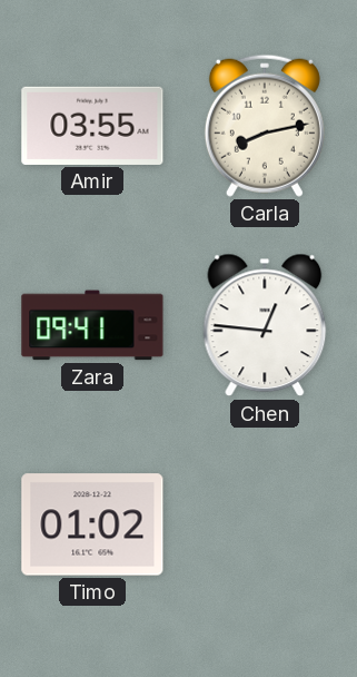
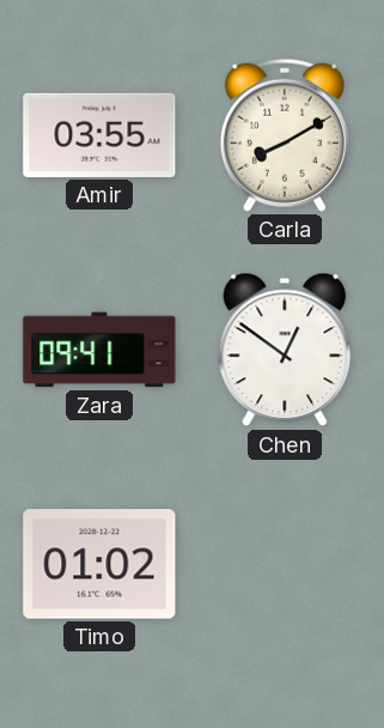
Carla: 8:13 -> 8:10 (285, 135)
Chen: 12:46 -> 12:51 (285, 350)
